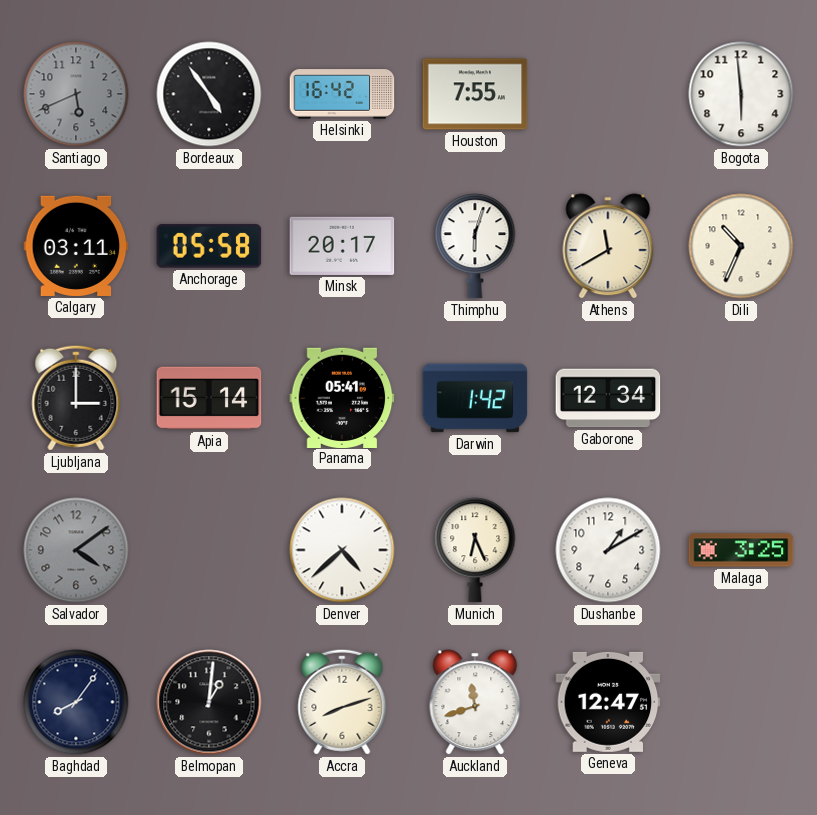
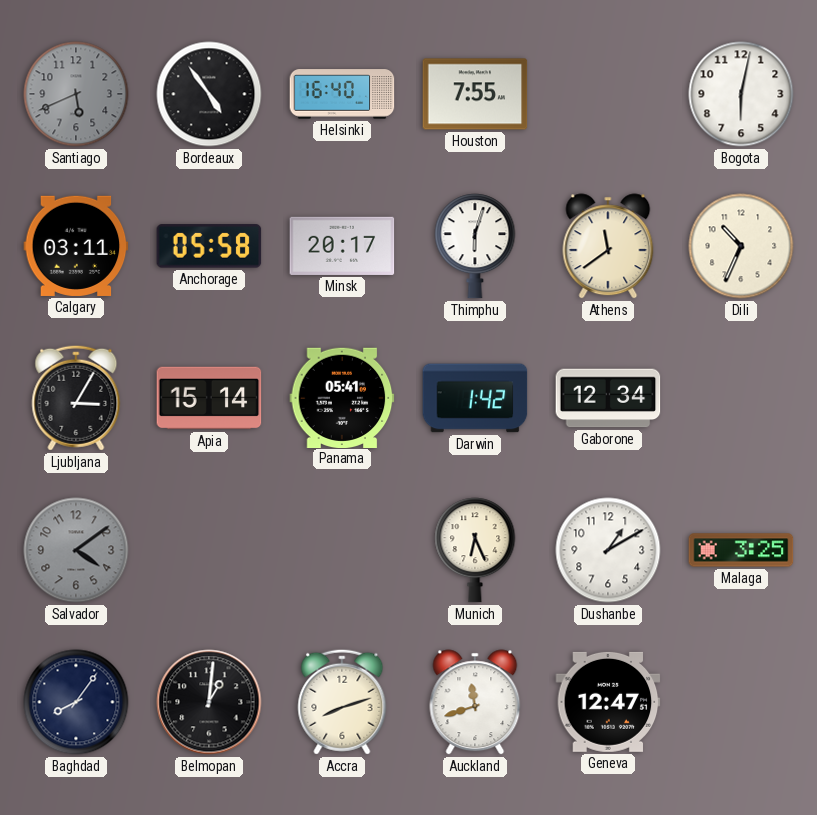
Helsinki: 16:42 -> 16:40 (342, 94)
Bogota: 5:59 -> 6:02 (741, 94)
Athens: 11:40 -> 11:39 (608, 246)
Ljubljana: 3:00 -> 3:05 (76, 398)
Denver: 4:38 -> none (342, 550)
